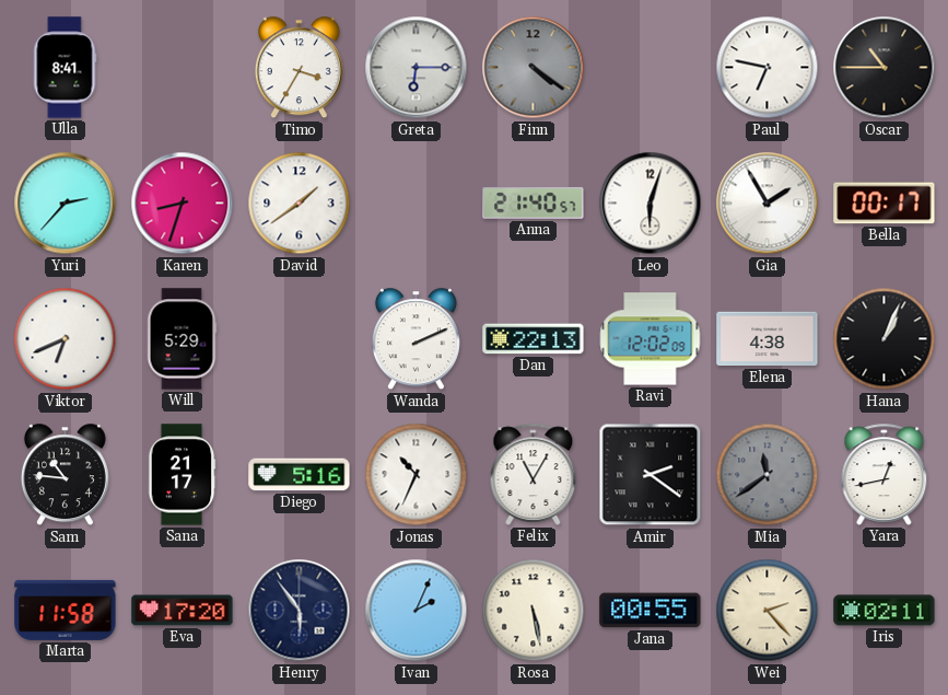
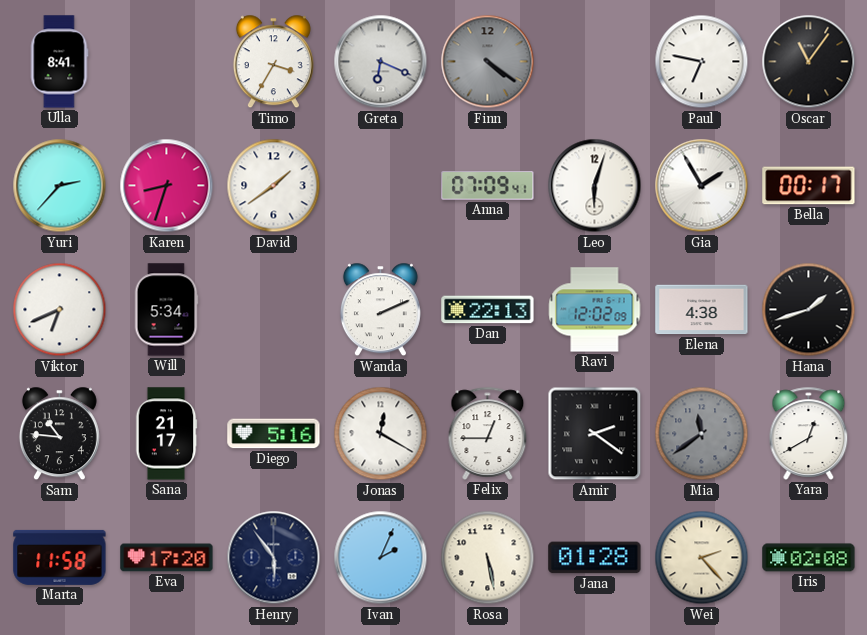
Greta: 6:15 -> 6:19 (381, 62)
Oscar: 10:45 -> 11:06 (809, 62)
Anna: 21:40 -> 07:09 (488, 186)
Will: 5:29 -> 5:34 (166, 310)
Hana: 1:04 -> 1:42 (809, 310)
Jonas: 10:34 -> 12:20 (381, 434)
Felix: 11:05 -> 12:45 (488, 433)
Yara: 12:43 -> 12:40 (809, 433)
Jana: 00:55 -> 01:28 (595, 558)
Iris: 02:11 -> 02:08 (809, 558)
